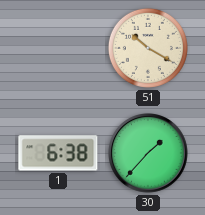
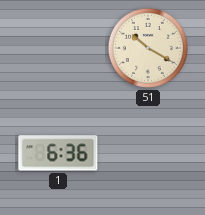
1: 6:38 -> 6:36 (58, 153)
30: 1:37 -> none (149, 154)
